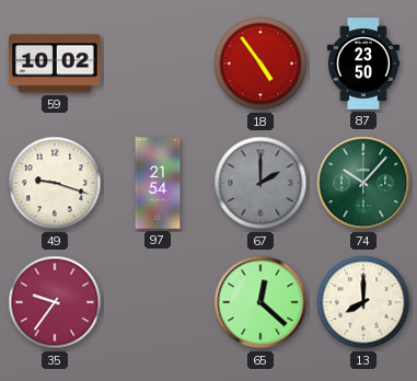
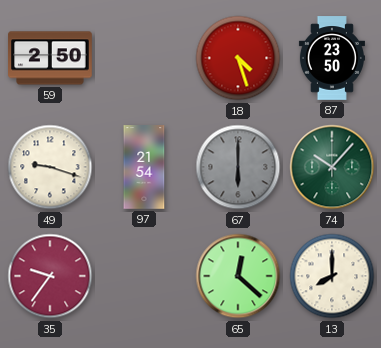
59: 10:02 -> 2:50 (50, 58)
18: 4:54 -> 4:27 (238, 58)
67: 2:00 -> 6:00 (238, 167)
